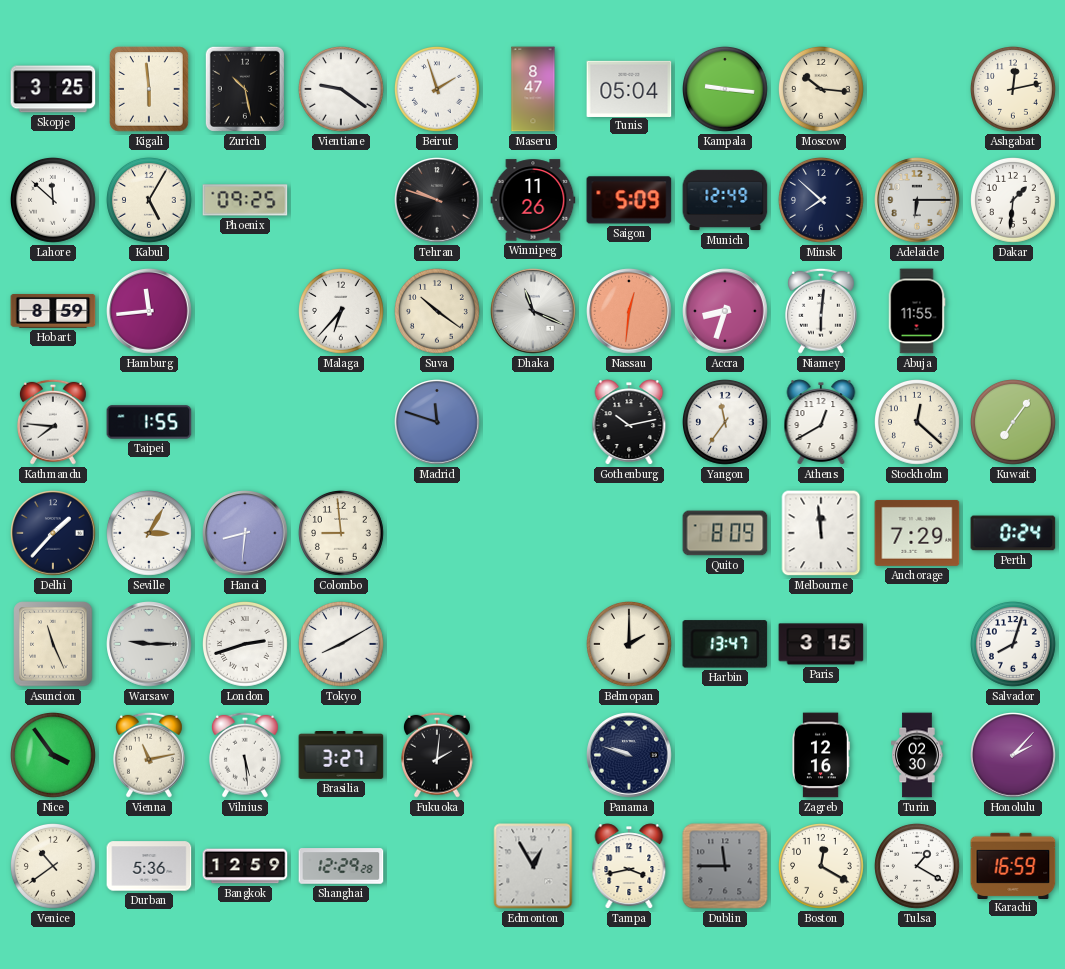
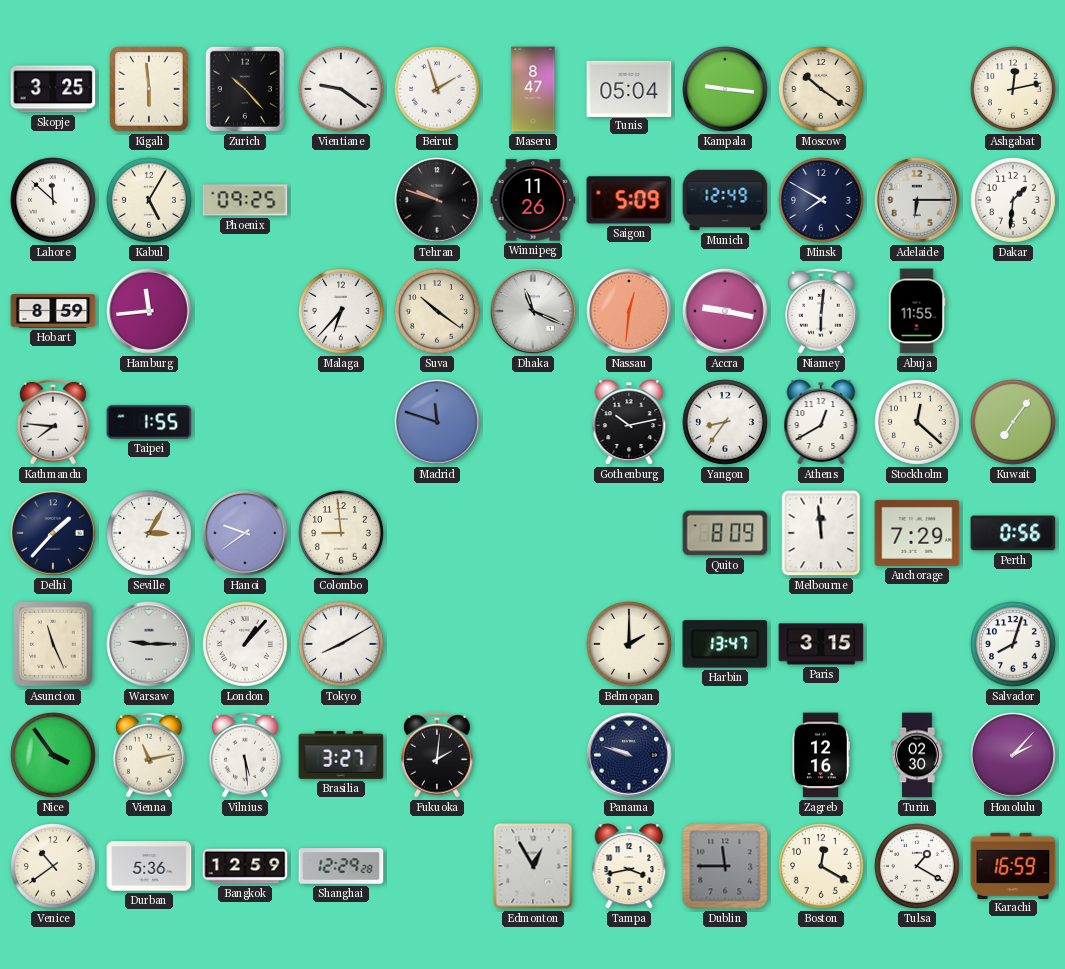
Zurich: 10:28 -> 10:23 (245, 89)
Moscow: 10:16 -> 10:21 (822, 90)
Minsk: 7:52 -> 7:50 (822, 201)
Accra: 8:33 -> 9:17 (725, 311)
Yangon: 11:36 -> 8:36 (726, 423)
Hanoi: 8:31 -> 9:39 (245, 533)
Perth: 0:24 -> 0:56 (1013, 533)
London: 2:42 -> 1:07 (246, 645)
